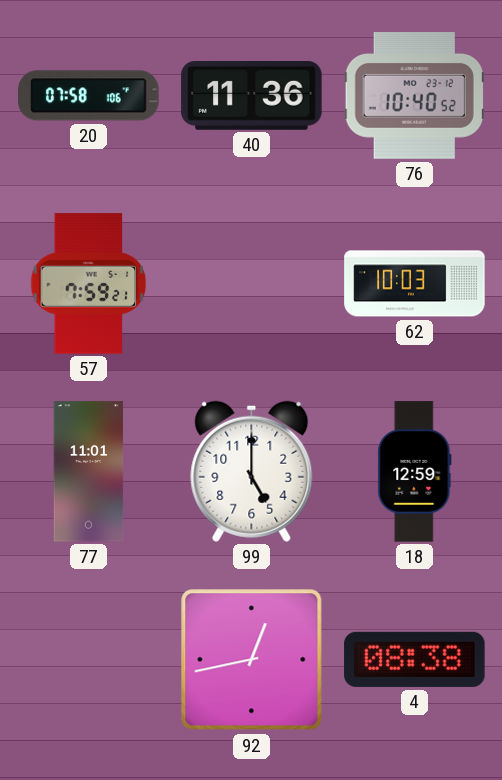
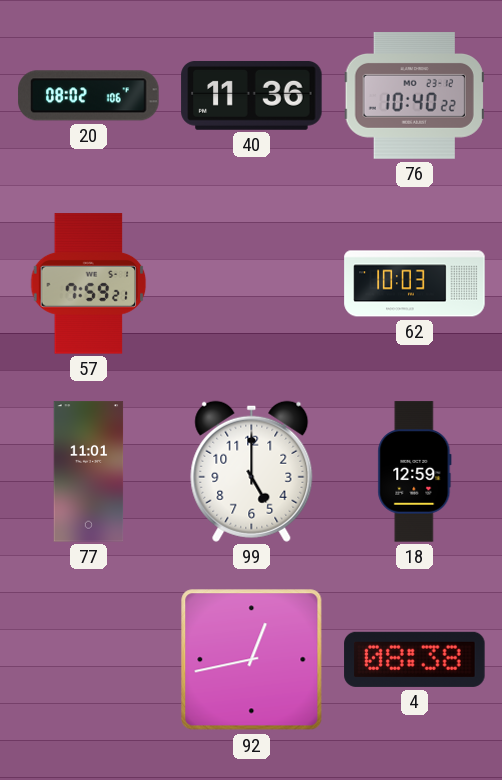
20: 07:58 -> 08:02 (89, 96)
76: 10:40:52 -> 10:40:22 (414, 96)
